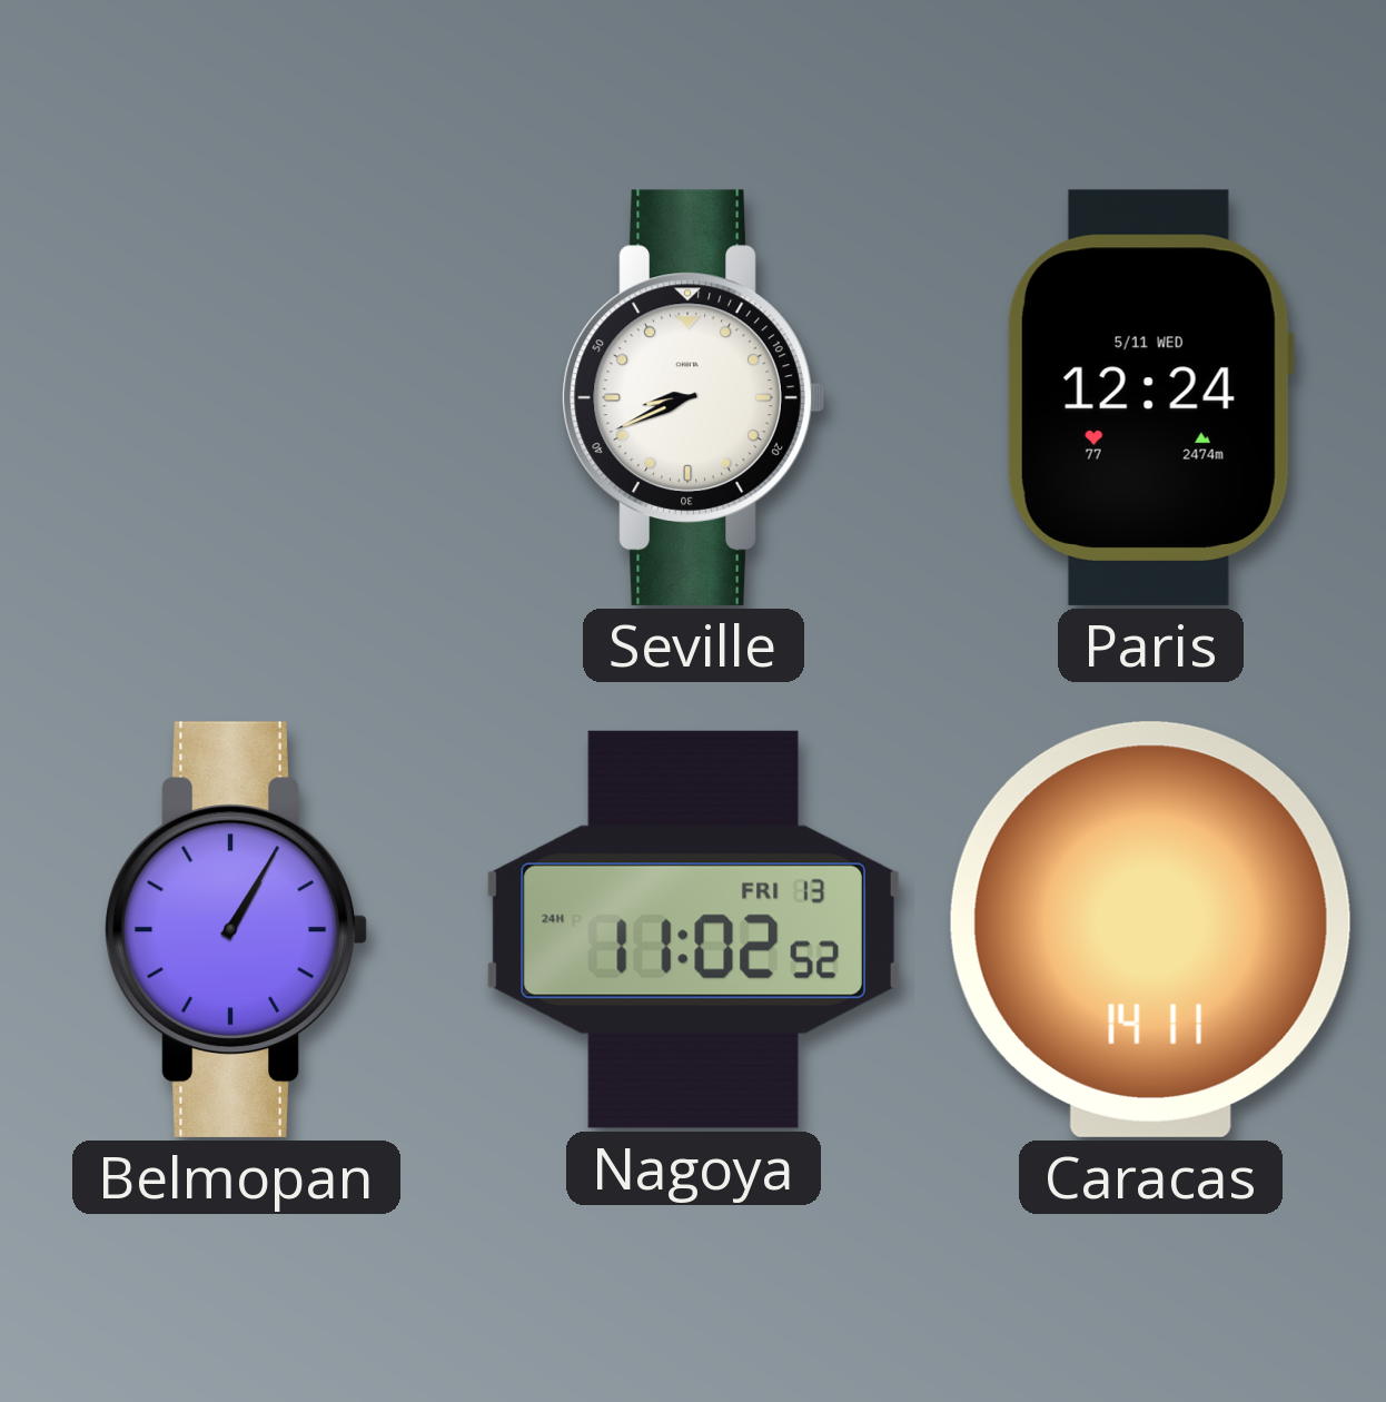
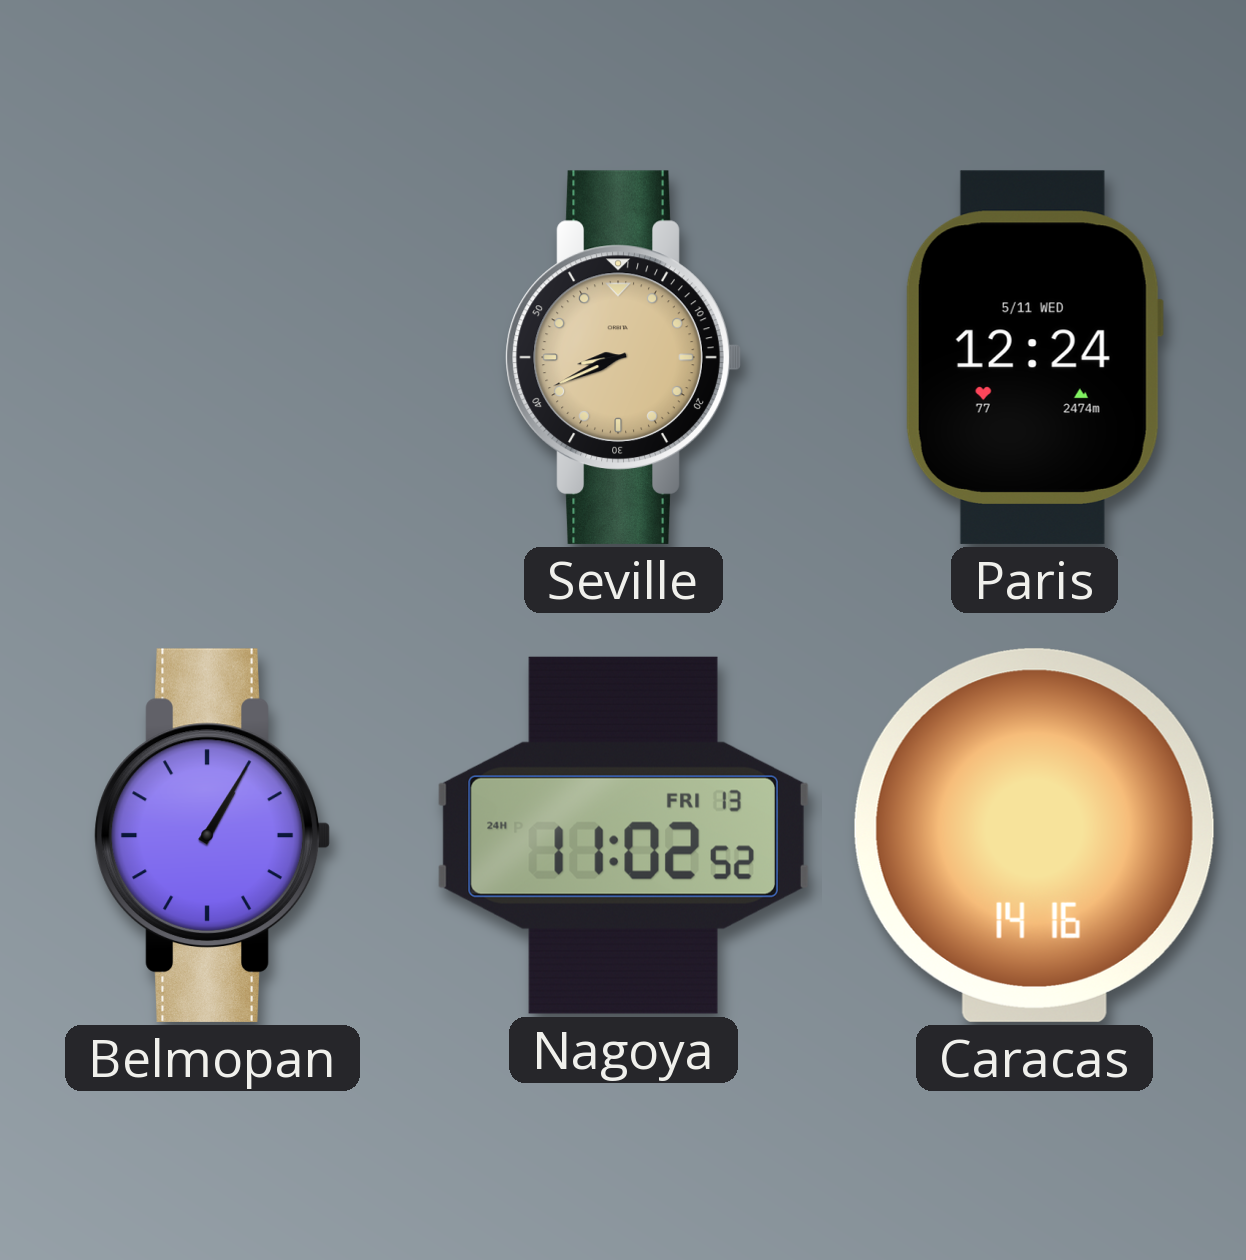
Seville dial: white -> champagne (623, 357)
Caracas: 14:11 -> 14:16 (1034, 835)
